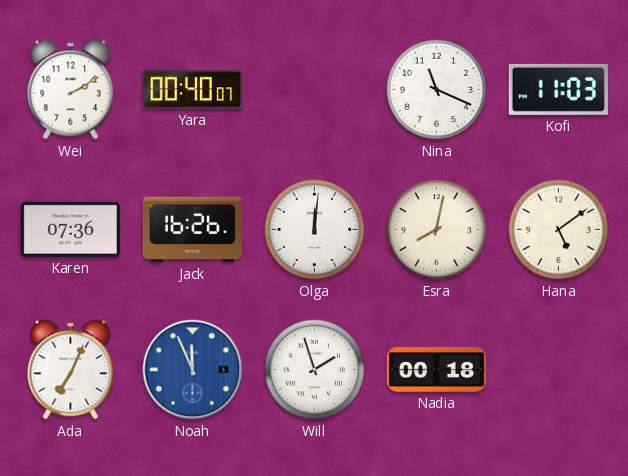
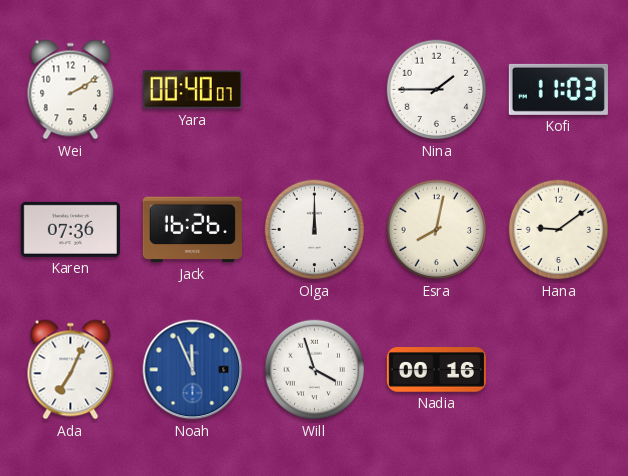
Nina: 11:19 -> 1:45 (437, 90)
Olga: 12:01 -> 12:00 (315, 230)
Hana: 5:09 -> 9:09 (559, 230)
Will: 1:57 -> 3:57 (315, 370)
Nadia: 00:18 -> 00:16 (436, 370)
